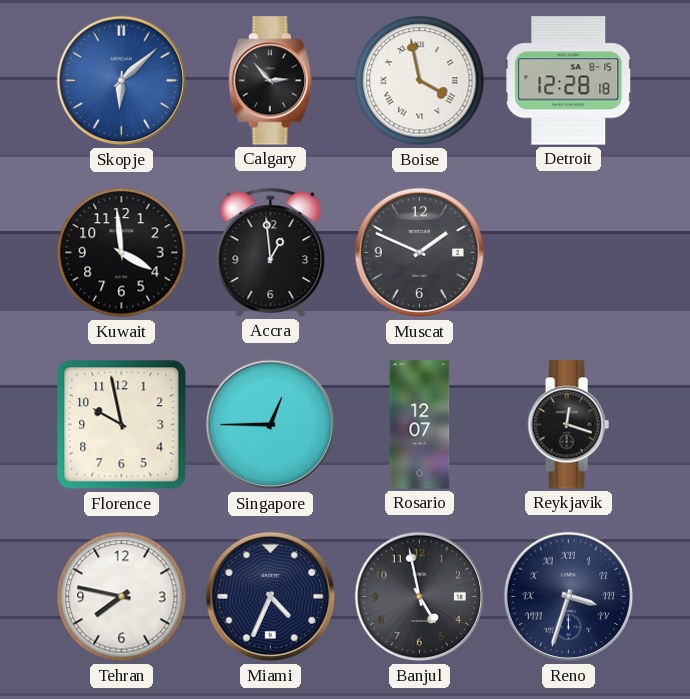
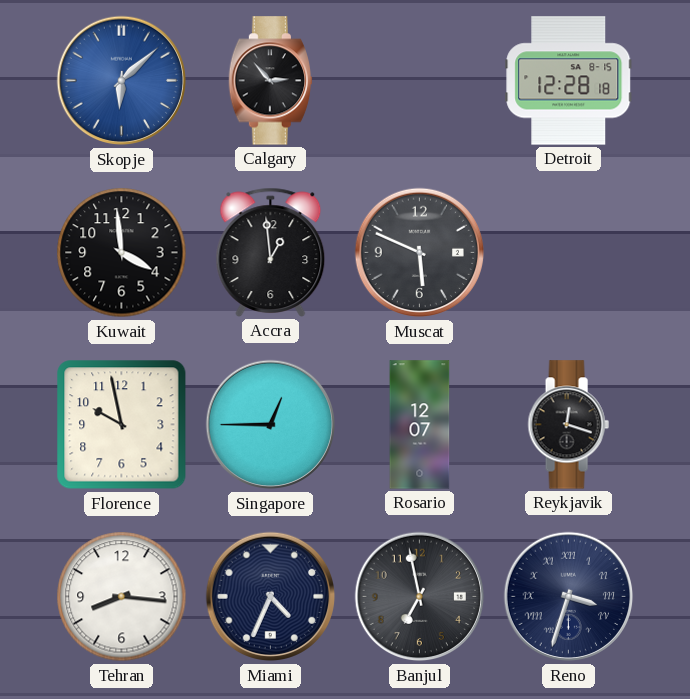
Boise: 3:58 -> none (420, 81)
Muscat: 1:49 -> 5:49 (420, 253)
Tehran: 7:47 -> 8:16 (122, 597)
Banjul: 4:58 -> 6:58 (420, 597)
